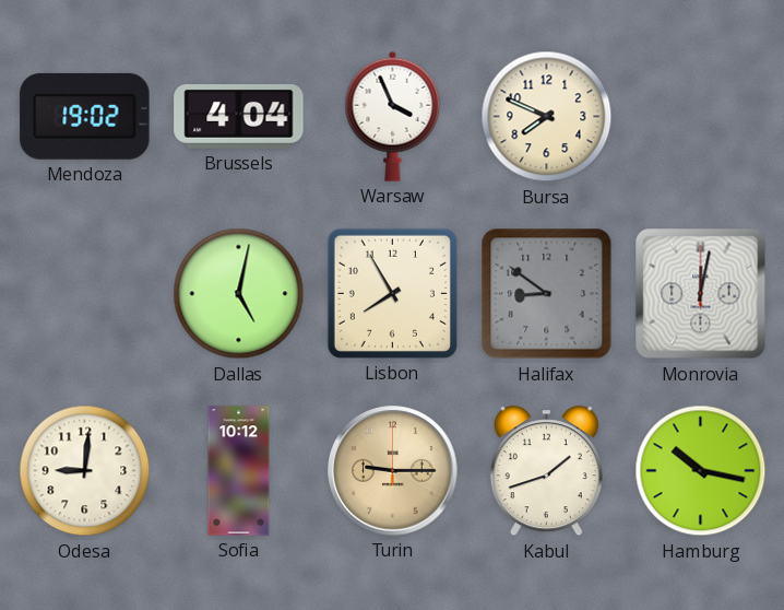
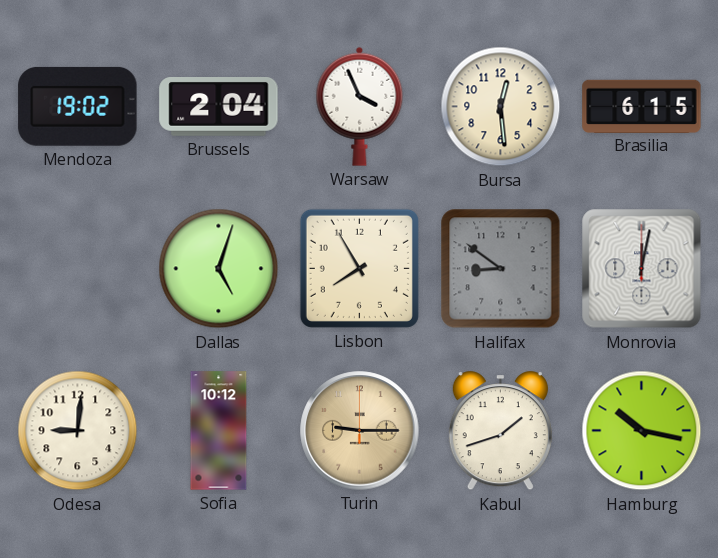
Brussels: 4:04 -> 2:04 (219, 107)
Bursa: 7:49 -> 12:29 (501, 107)
Brasilia: none -> 6:15 (642, 106)
Dallas: 5:02 -> 5:03 (219, 269)
